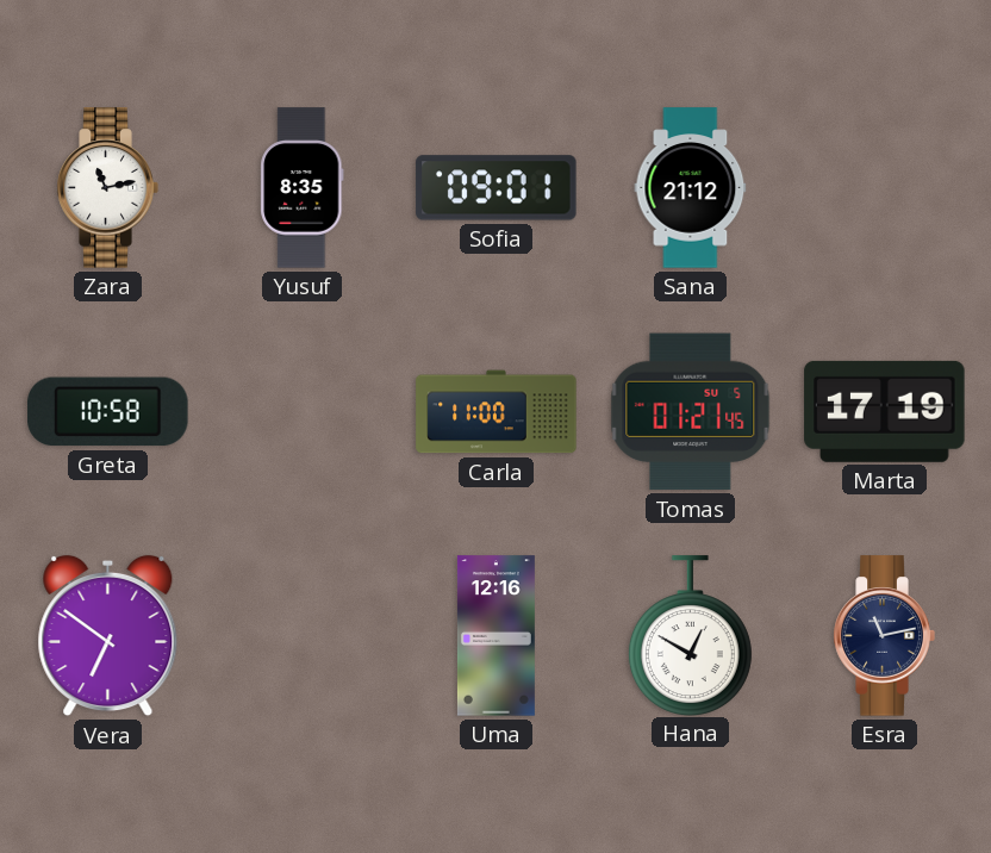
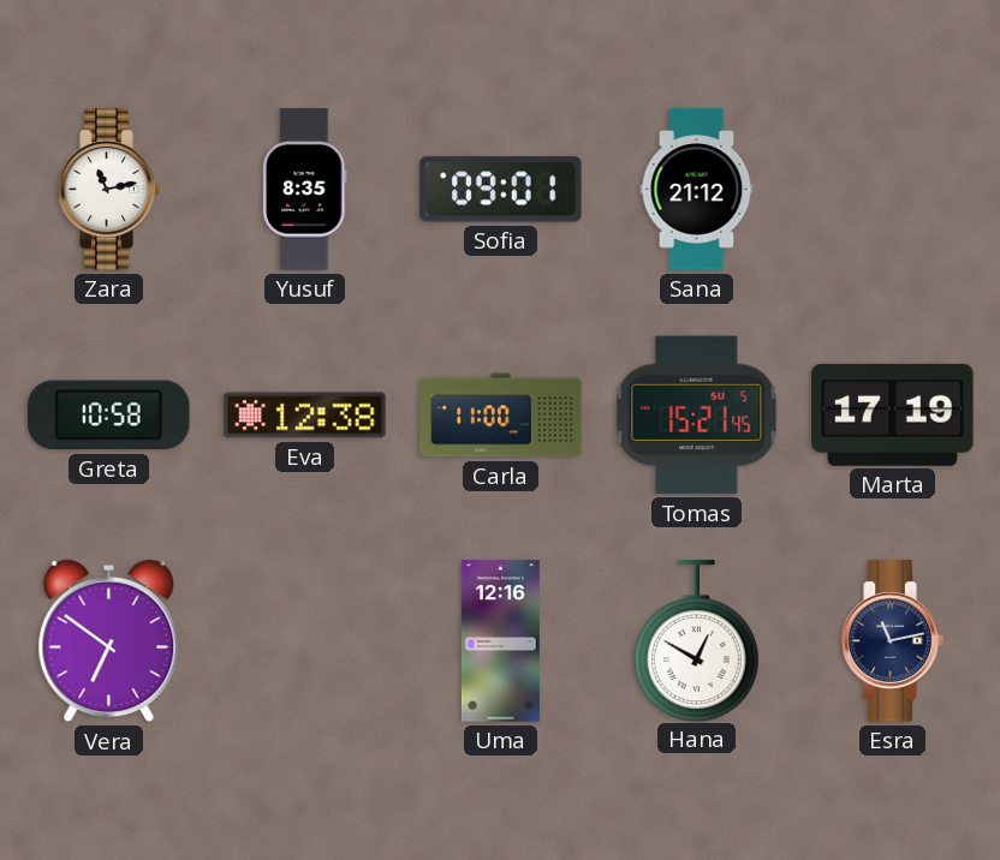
Eva: none -> 12:38 (305, 416)
Tomas: 01:21 -> 15:21 (697, 416)
